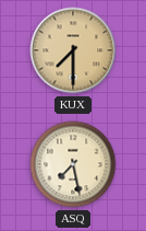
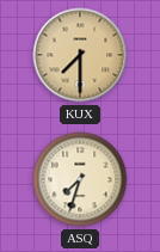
ASQ: 7:28 -> 7:33 (80, 179)
